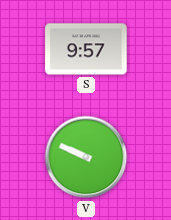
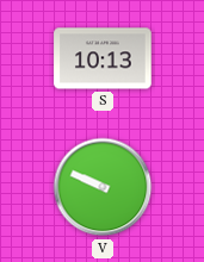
S: 9:57 -> 10:13 (103, 58)
